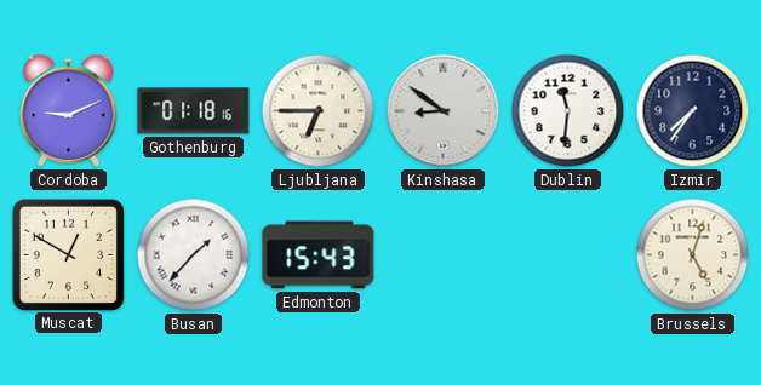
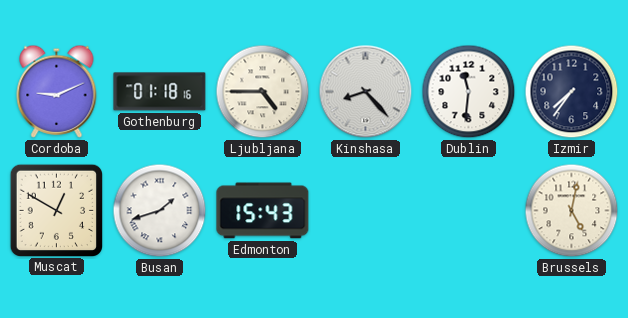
Ljubljana: 6:45 -> 4:45 (263, 92)
Kinshasa: 8:51 -> 8:23 (366, 92)
Busan: 1:37 -> 1:42 (160, 211)
Brussels: 5:03 -> 5:02 (572, 211)
